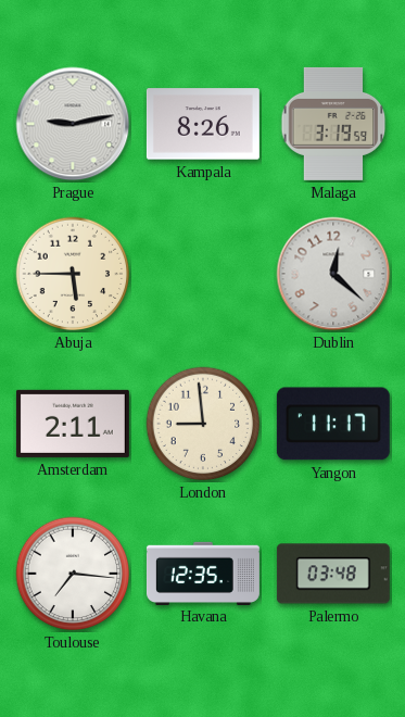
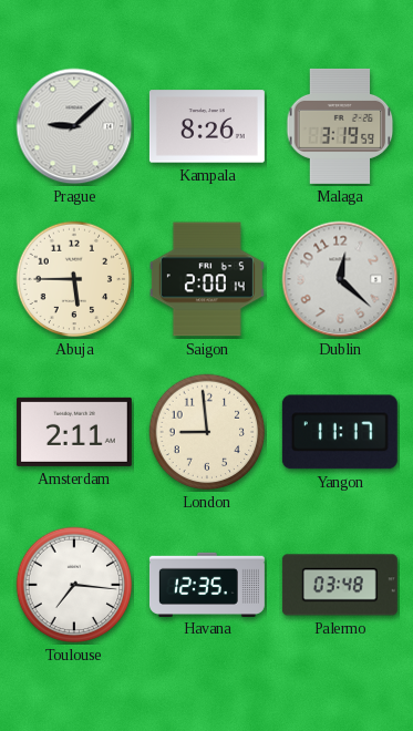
Prague: 9:13 -> 9:08 (74, 126)
Saigon: none -> 2:00 (207, 279)
